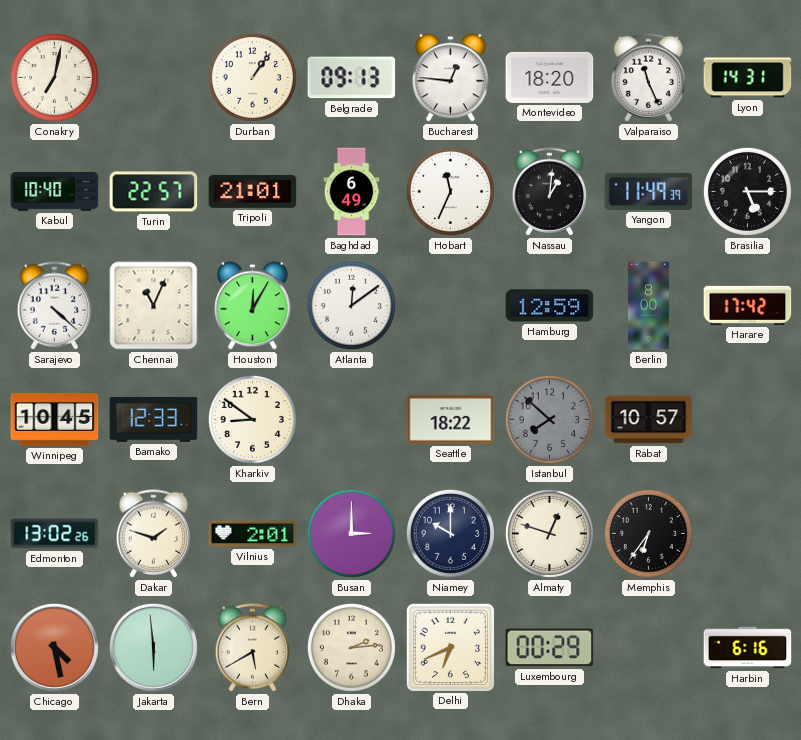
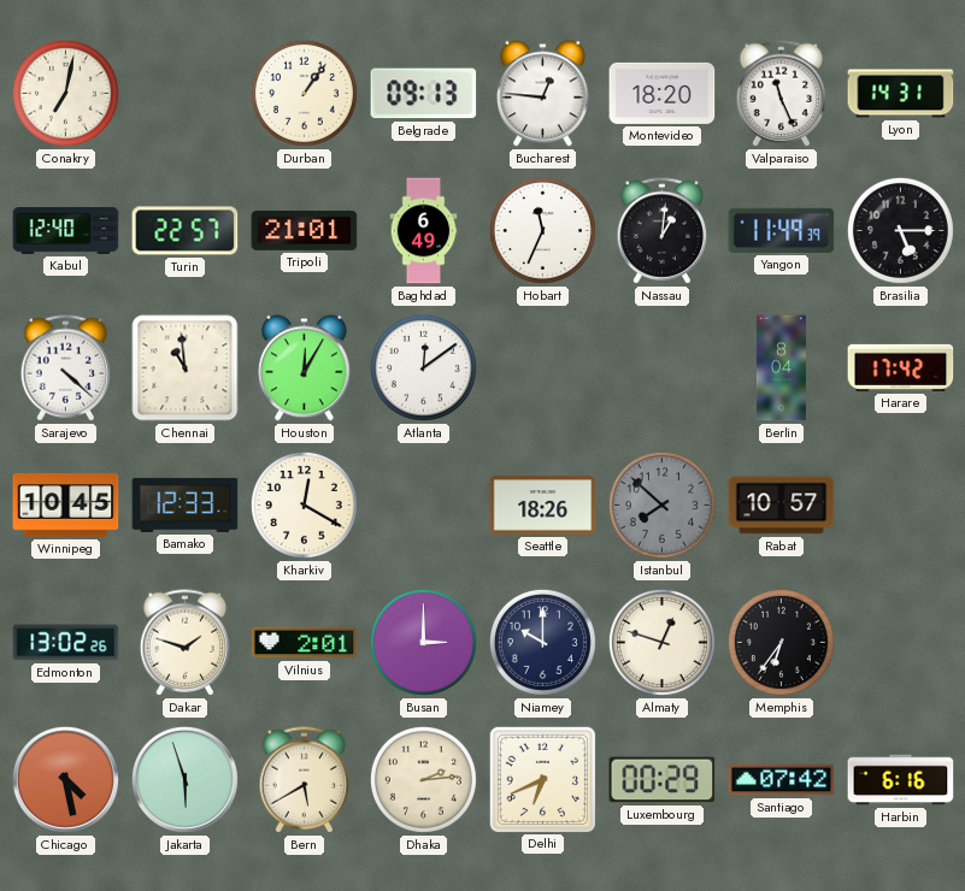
Kabul: 10:40 -> 12:40 (66, 231)
Chennai: 11:04 -> 10:59 (186, 368)
Hamburg: 12:59 -> none (550, 306)
Berlin: 8:00 -> 8:04 (781, 368)
Kharkiv: 8:51 -> 12:20 (304, 504)
Seattle: 18:22 -> 18:26 (543, 506)
Jakarta: 5:59 -> 5:57 (184, 779)
Santiago: none -> 07:42 (782, 780)
